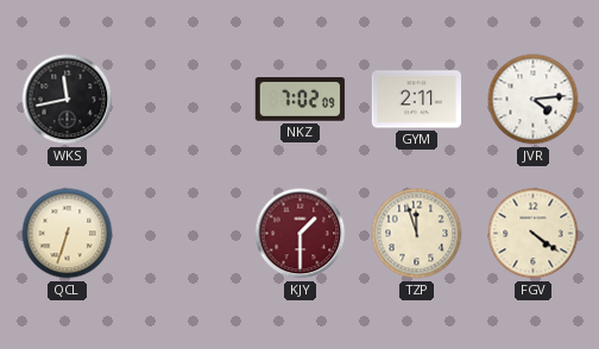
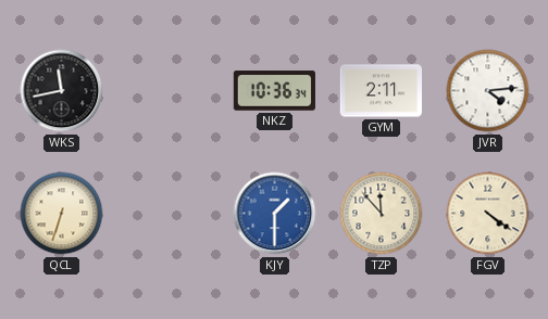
NKZ: 7:02 -> 10:36 (274, 91)
KJY dial: burgundy -> blue (275, 214)
TZP: 11:57 -> 11:53 (382, 214)
